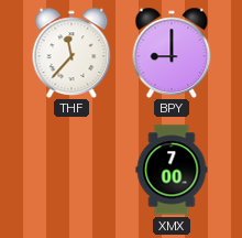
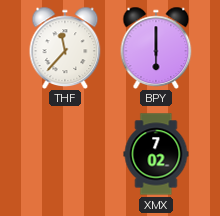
BPY: 9:00 -> 6:00 (156, 47)
XMX: 7:00 -> 7:02 (156, 154)
